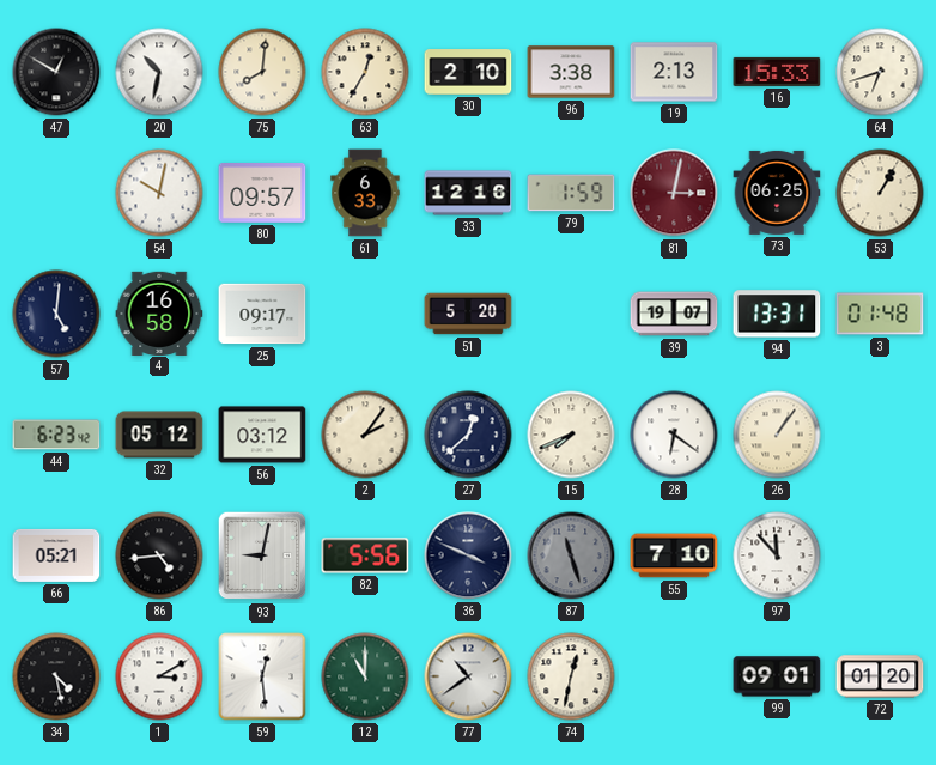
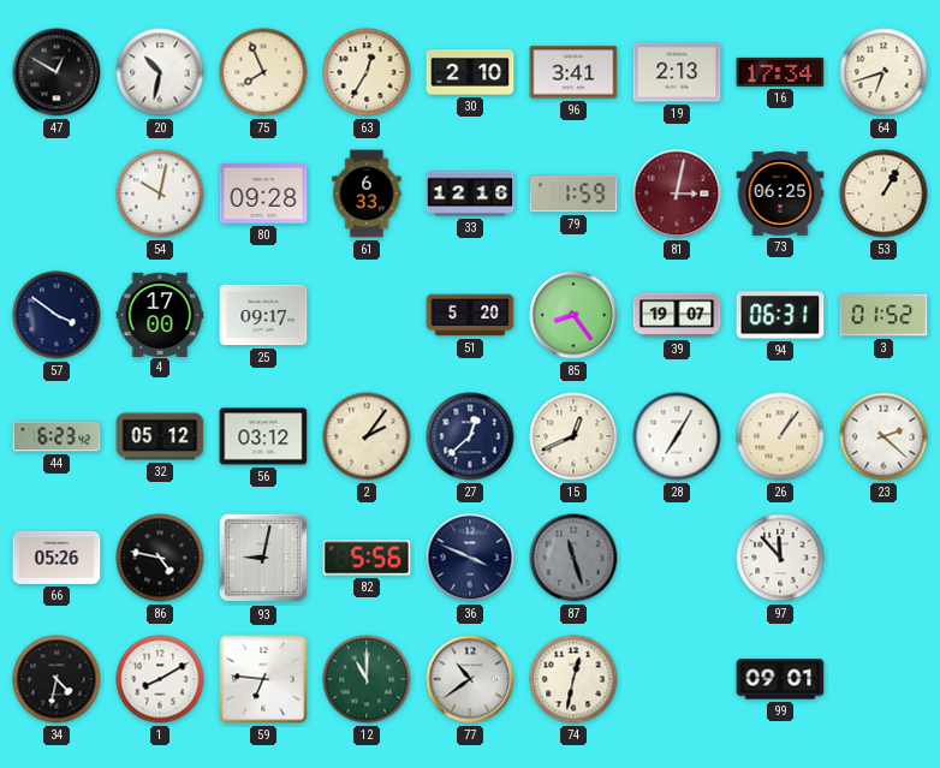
75: 8:01 -> 7:56 (263, 72)
96: 3:38 -> 3:41 (573, 72)
16: 15:33 -> 17:34 (780, 72)
80: 09:57 -> 09:28 (263, 195)
57: 5:01 -> 3:51 (56, 315)
4: 16:58 -> 17:00 (160, 314)
85: none -> 8:24 (573, 315)
94: 13:31 -> 06:31 (780, 315)
3: 01:48 -> 01:52 (884, 315)
15: 7:41 -> 12:41 (573, 436)
28: 6:21 -> 7:05 (677, 436)
23: none -> 2:22 (884, 436)
66: 05:21 -> 05:26 (56, 558)
86: 4:44 -> 4:47 (160, 558)
55: 7:10 -> none (674, 555)
34: 4:28 -> 4:32 (56, 679)
1: 3:10 -> 8:10 (160, 679)
59: 12:29 -> 6:46 (263, 679)
72: 01:20 -> none (880, 676)
